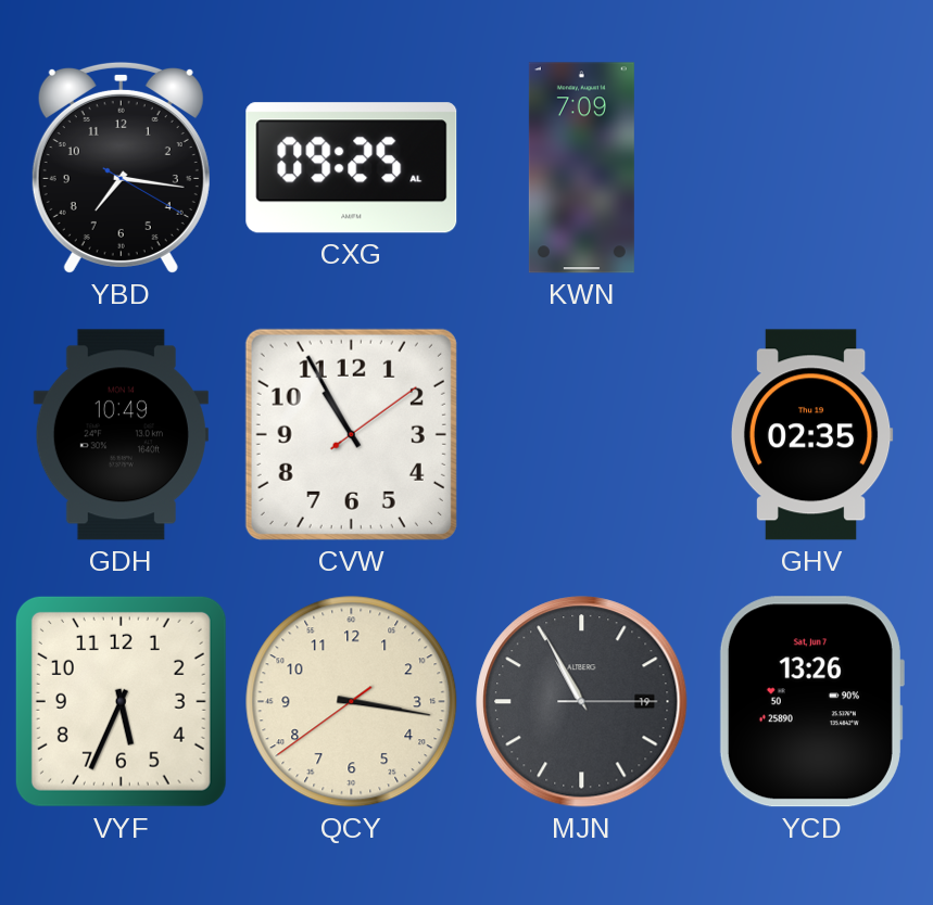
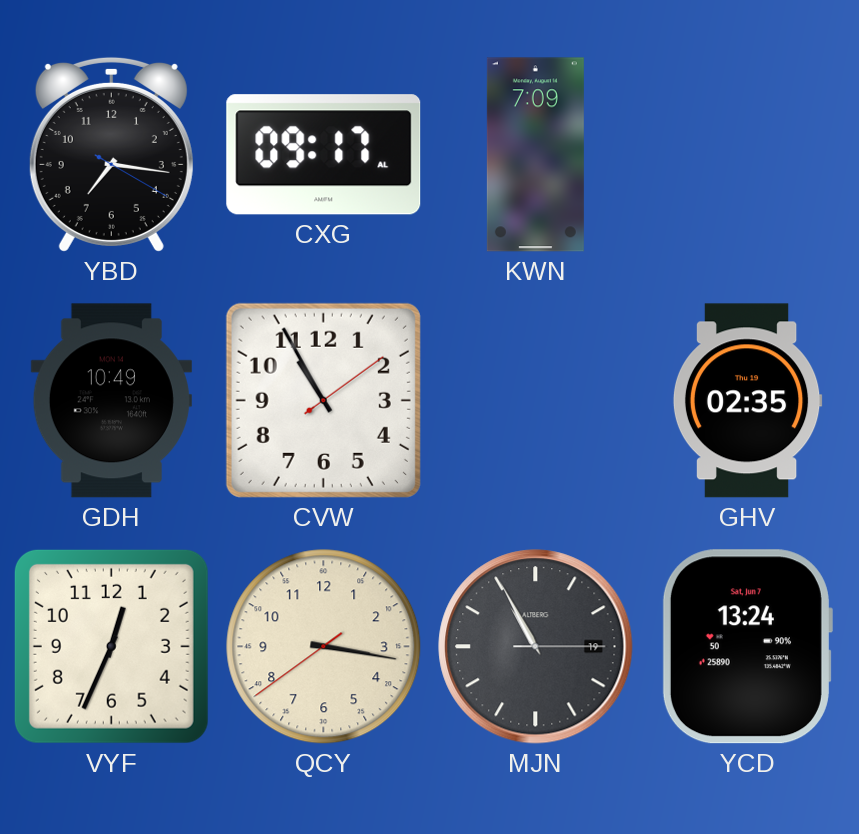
CXG: 09:25 -> 09:17 (324, 155)
VYF: 5:34 -> 12:34 (111, 646)
YCD: 13:26 -> 13:24 (747, 647)
